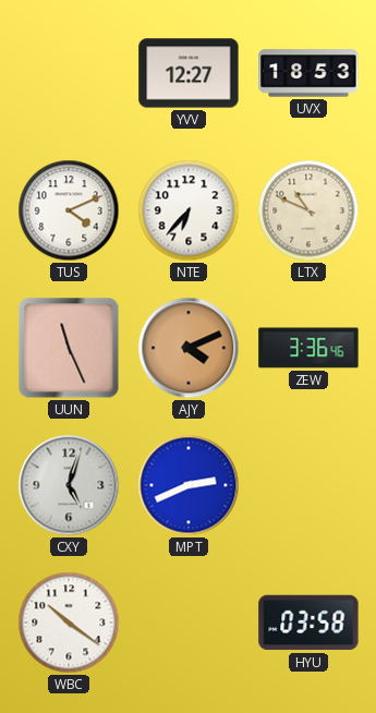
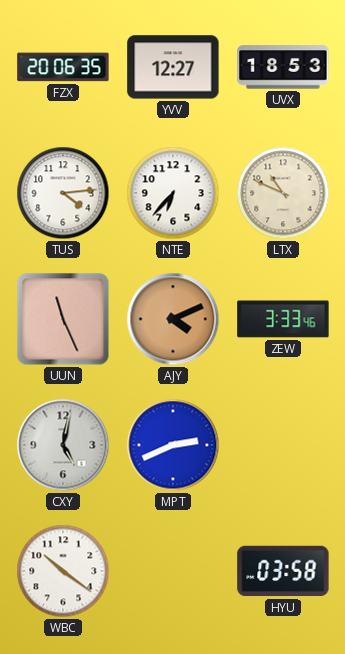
FZX: none -> 20:06 (63, 67)
TUS: 4:11 -> 4:14 (63, 193)
ZEW: 3:36 -> 3:33 (283, 319)
CXY: 5:03 -> 5:02 (63, 445)
